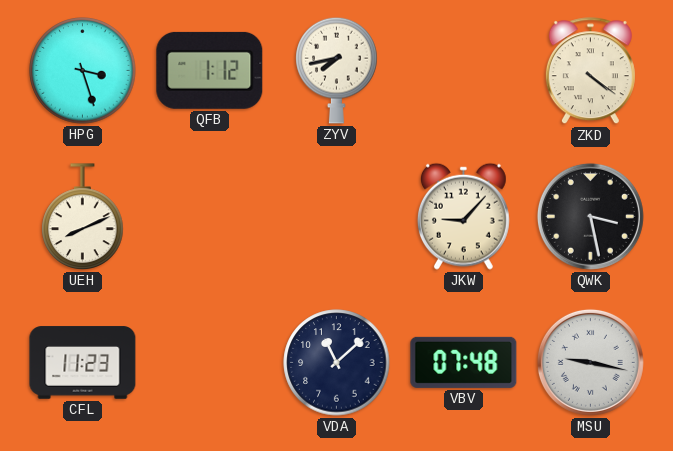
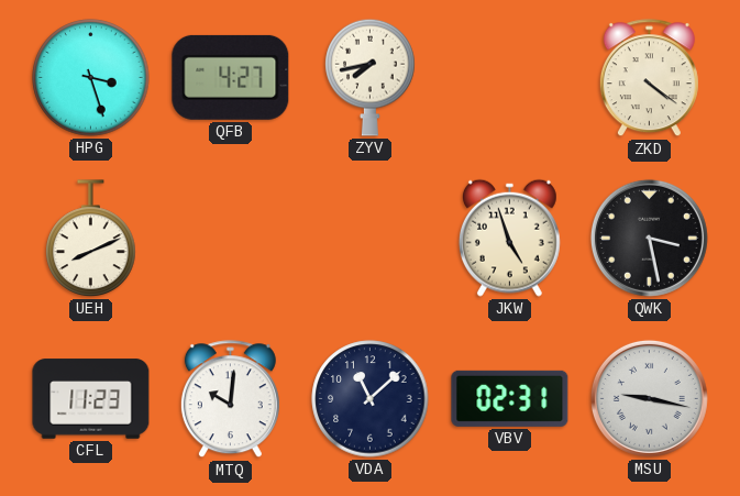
QFB: 1:12 -> 4:27 (231, 77)
JKW: 9:07 -> 4:57 (509, 238)
MTQ: none -> 10:01 (230, 399)
VBV: 07:48 -> 02:31 (510, 398)
